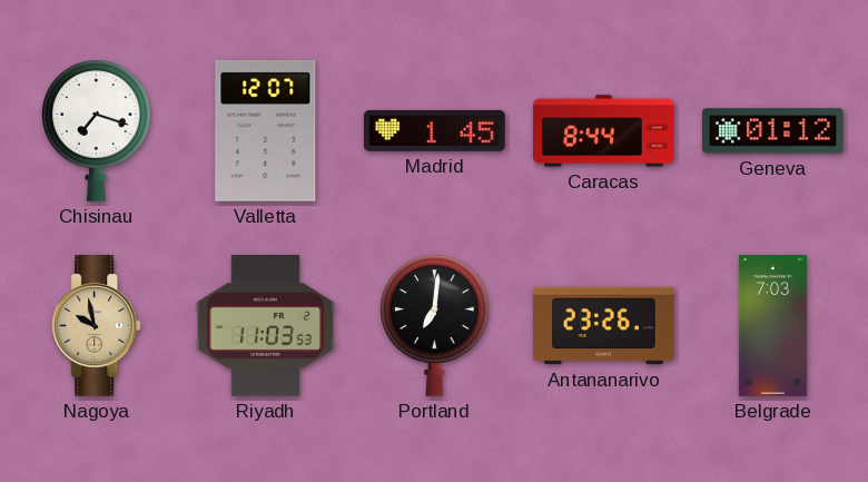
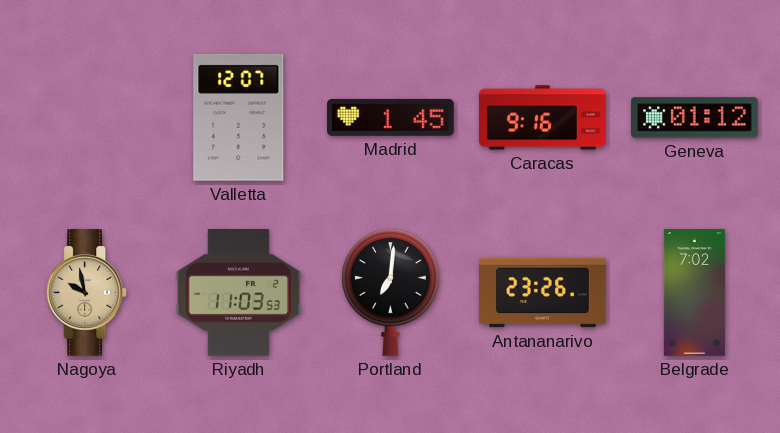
Chisinau: 7:18 -> none (97, 130)
Caracas: 8:44 -> 9:16 (543, 118)
Belgrade: 7:03 -> 7:02 (694, 293)
